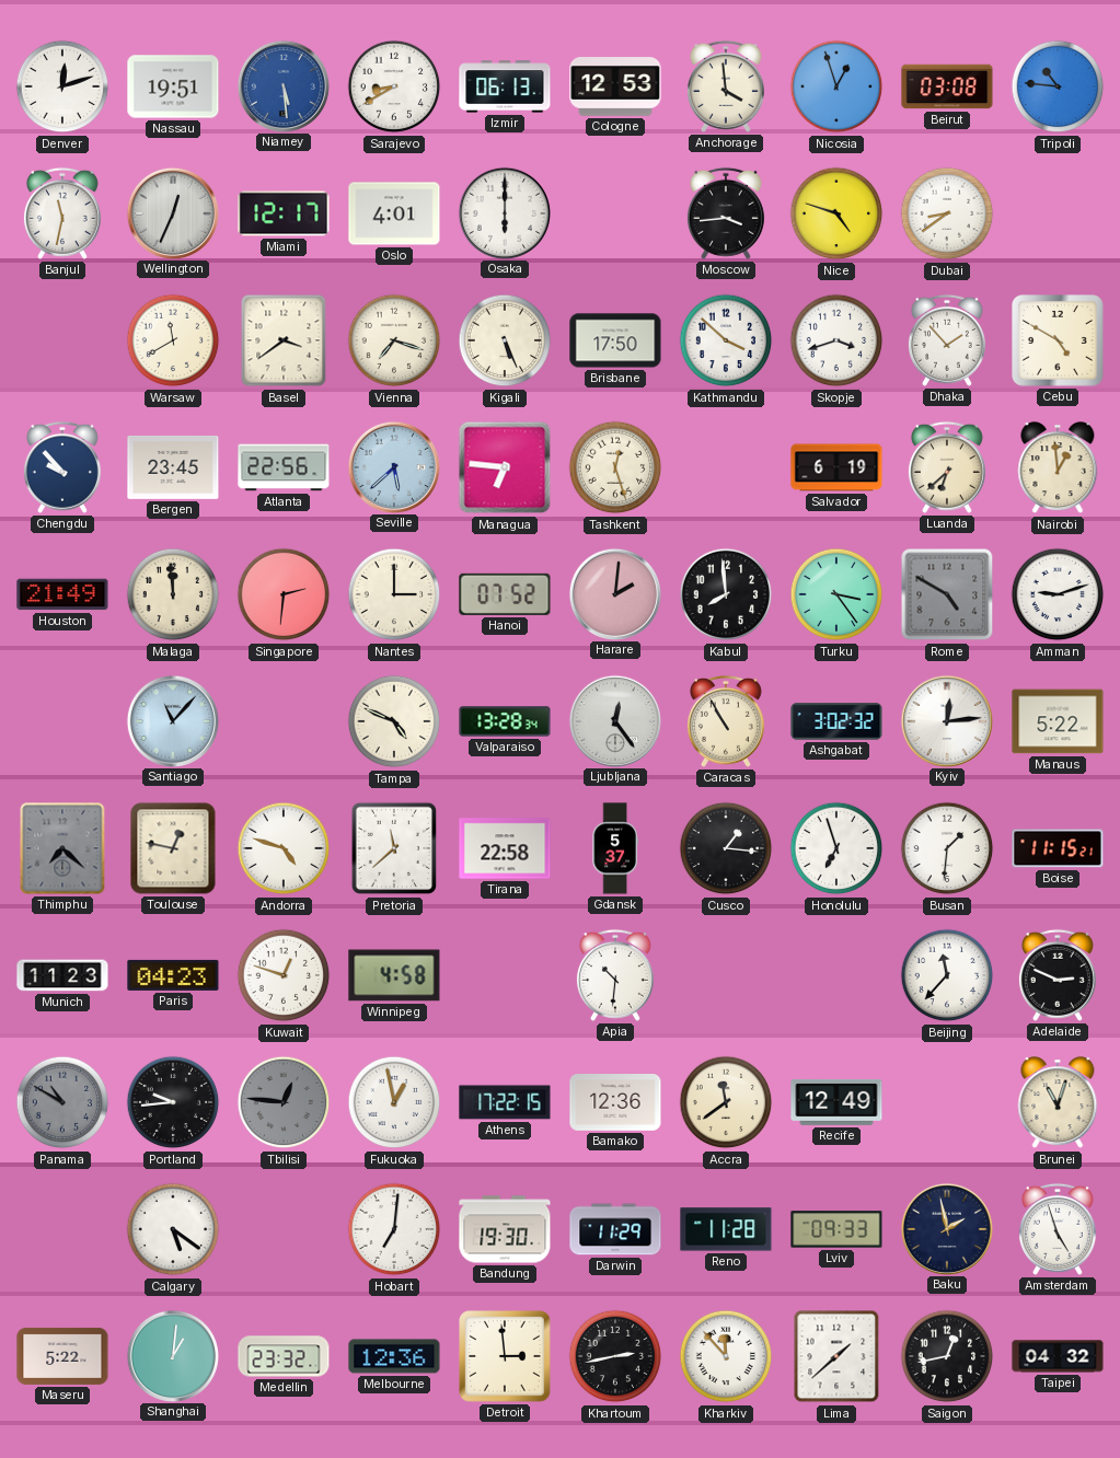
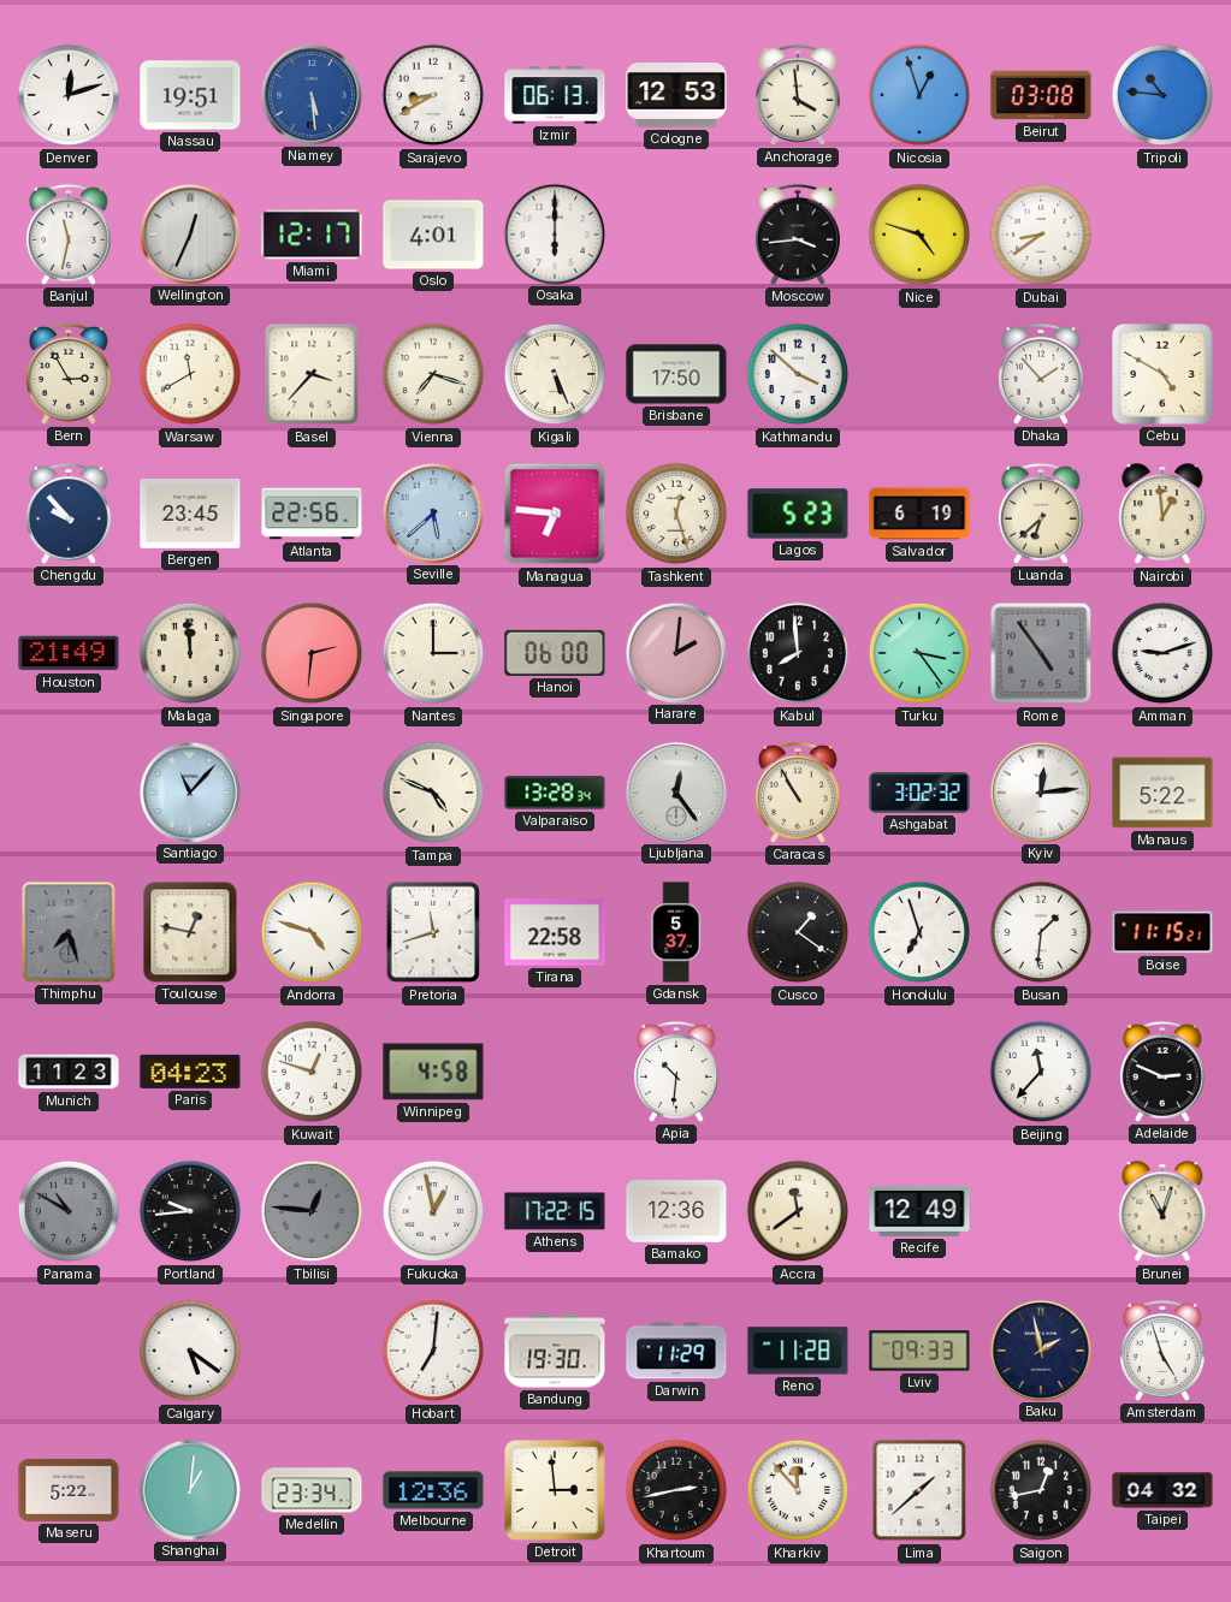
Bern: none -> 2:55 (69, 374)
Basel: 3:39 -> 3:37 (312, 374)
Skopje: 3:42 -> none (836, 340)
Lagos: none -> 5:23 (798, 514)
Hanoi: 07:52 -> 06:00 (555, 653)
Rome: 4:50 -> 4:54 (1041, 653)
Thimphu: 7:22 -> 7:27 (69, 932)
Pretoria: 11:38 -> 11:42 (433, 932)
Cusco: 1:16 -> 1:21 (798, 932)
Medellin: 23:32 -> 23:34 (312, 1490)
